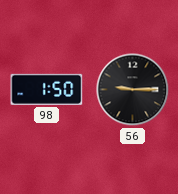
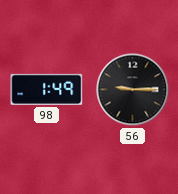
98: 1:50 -> 1:49 (47, 89)
